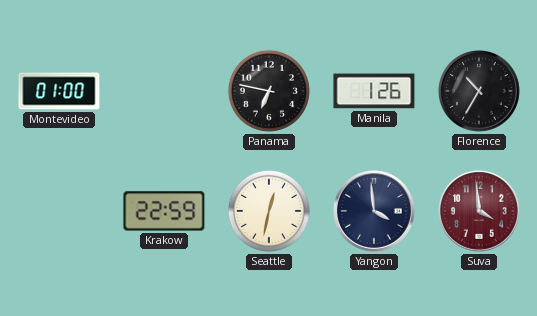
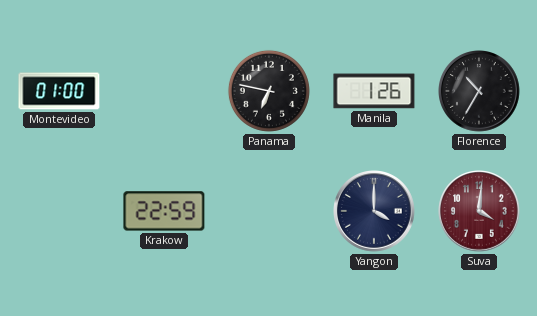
Seattle: 12:32 -> none (269, 211)
Yangon: 3:59 -> 4:00 (375, 212)
Suva: 3:59 -> 4:01 (480, 212)
